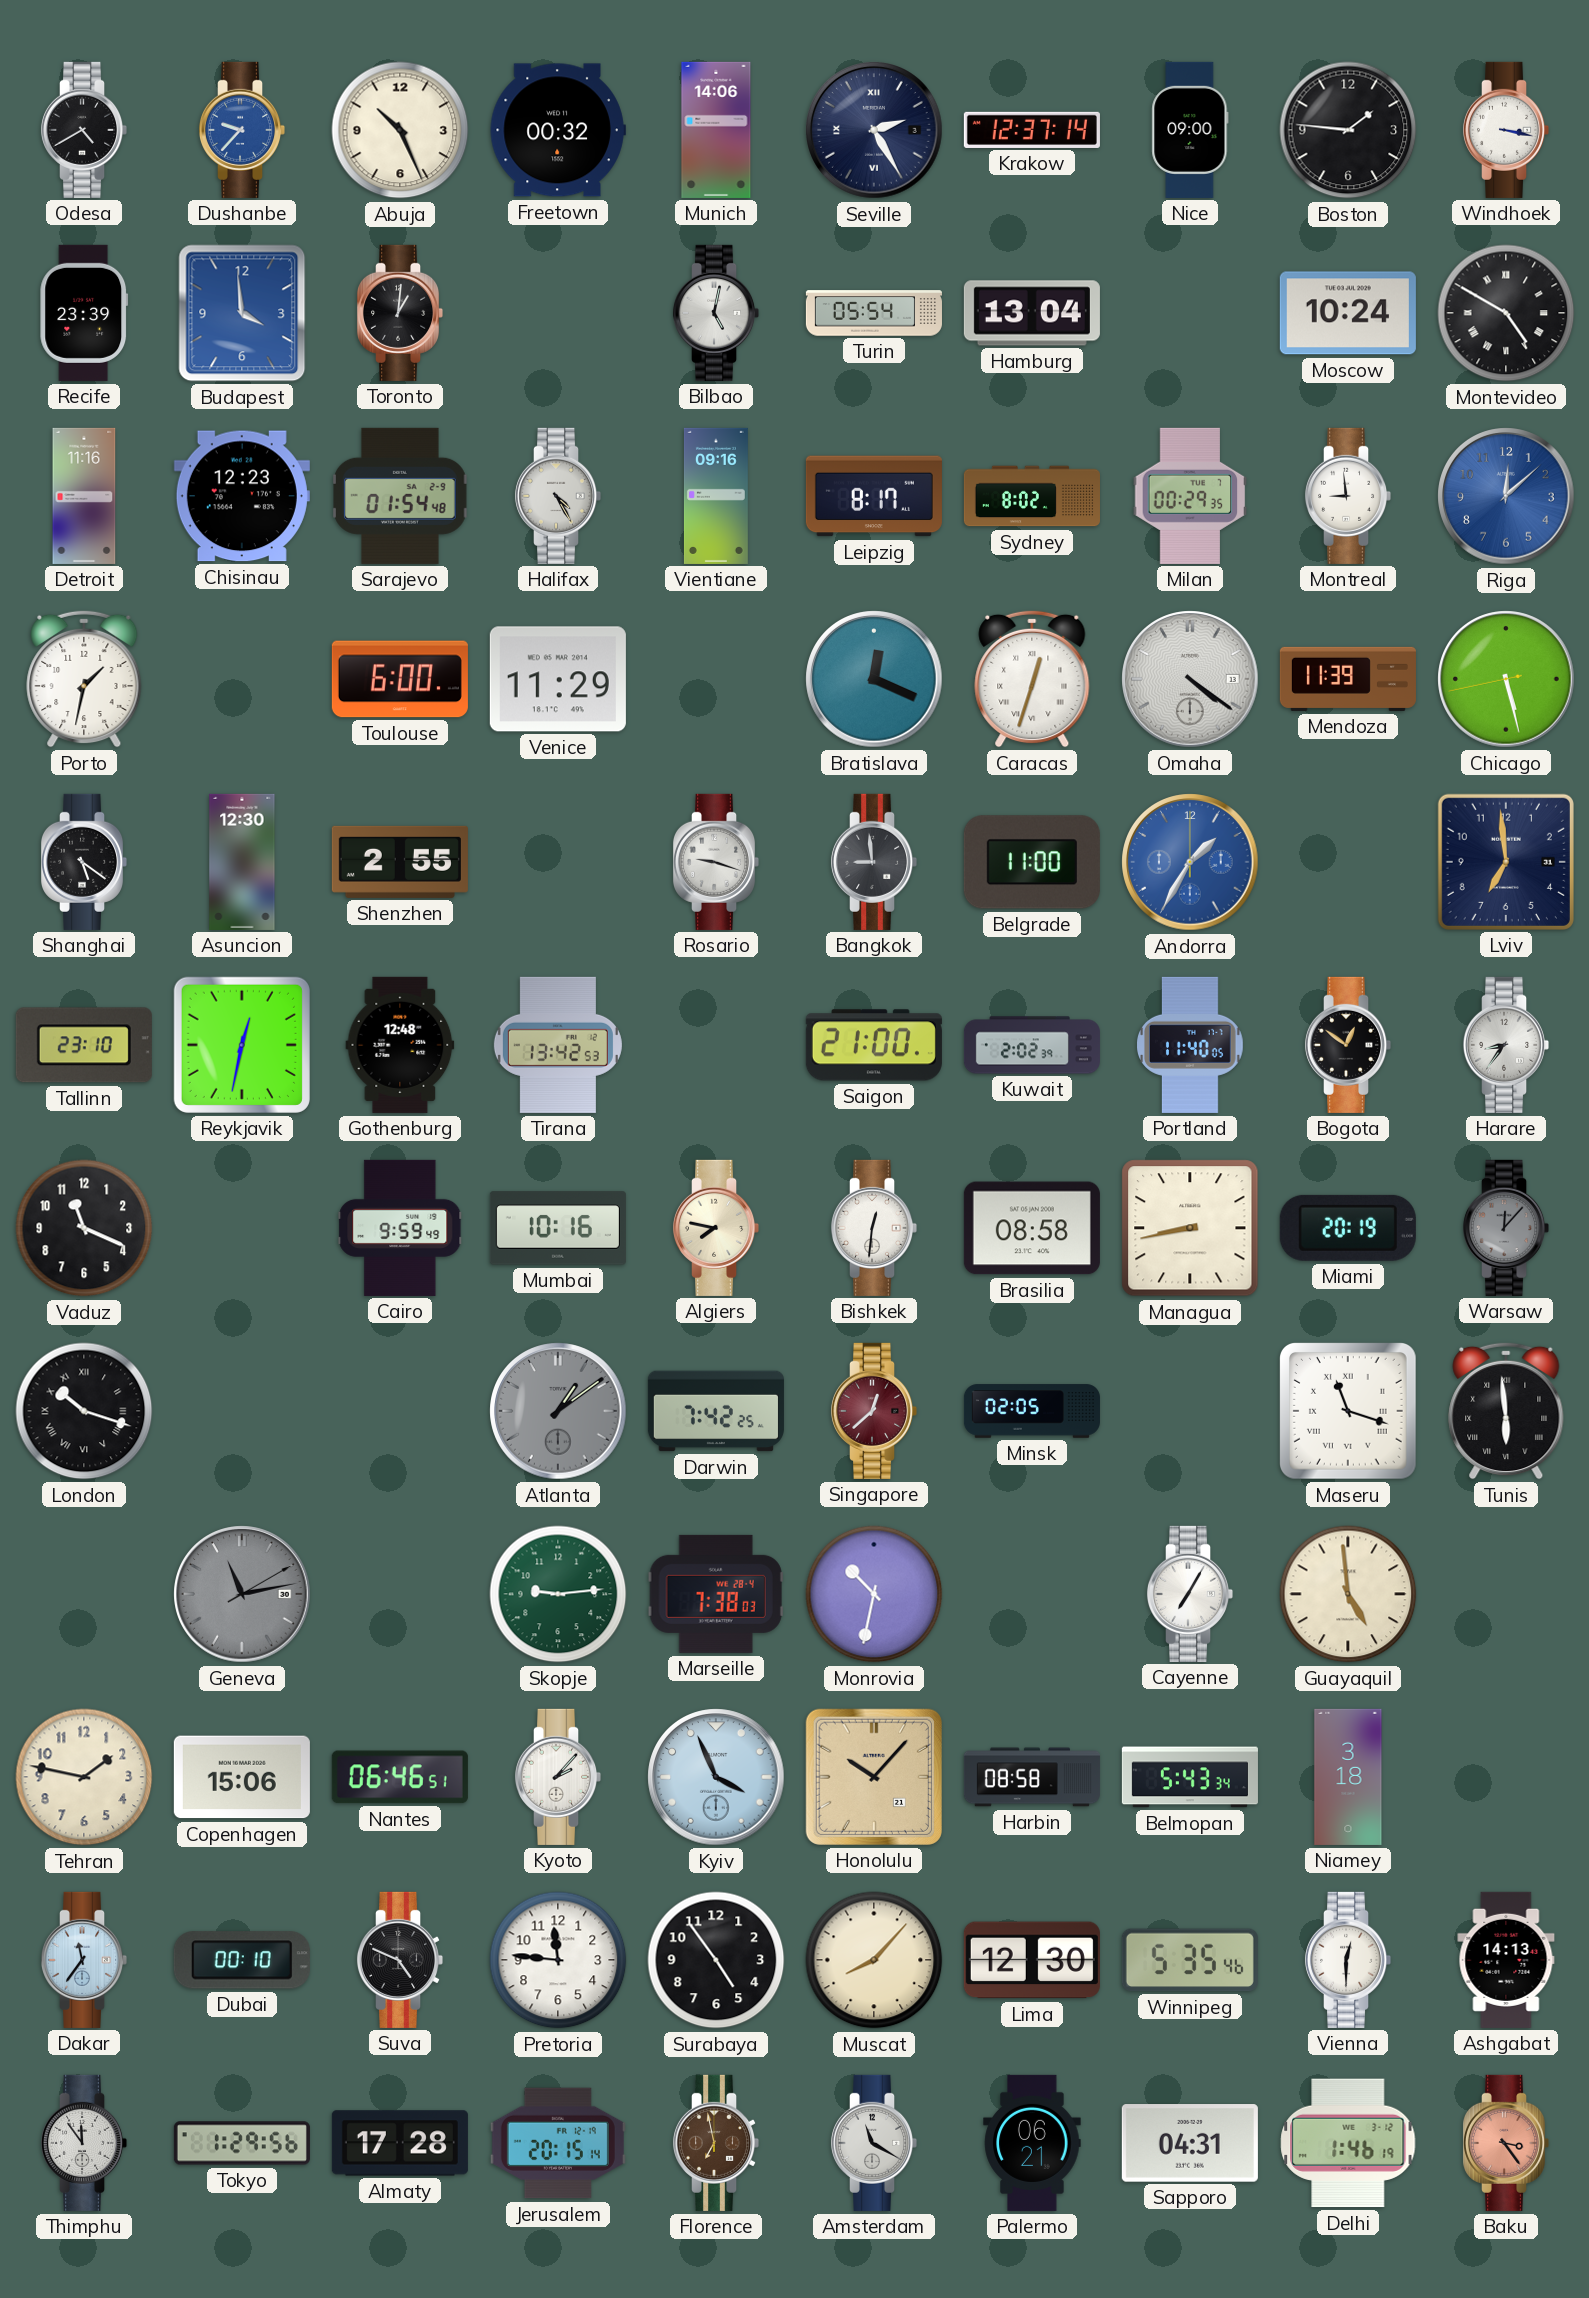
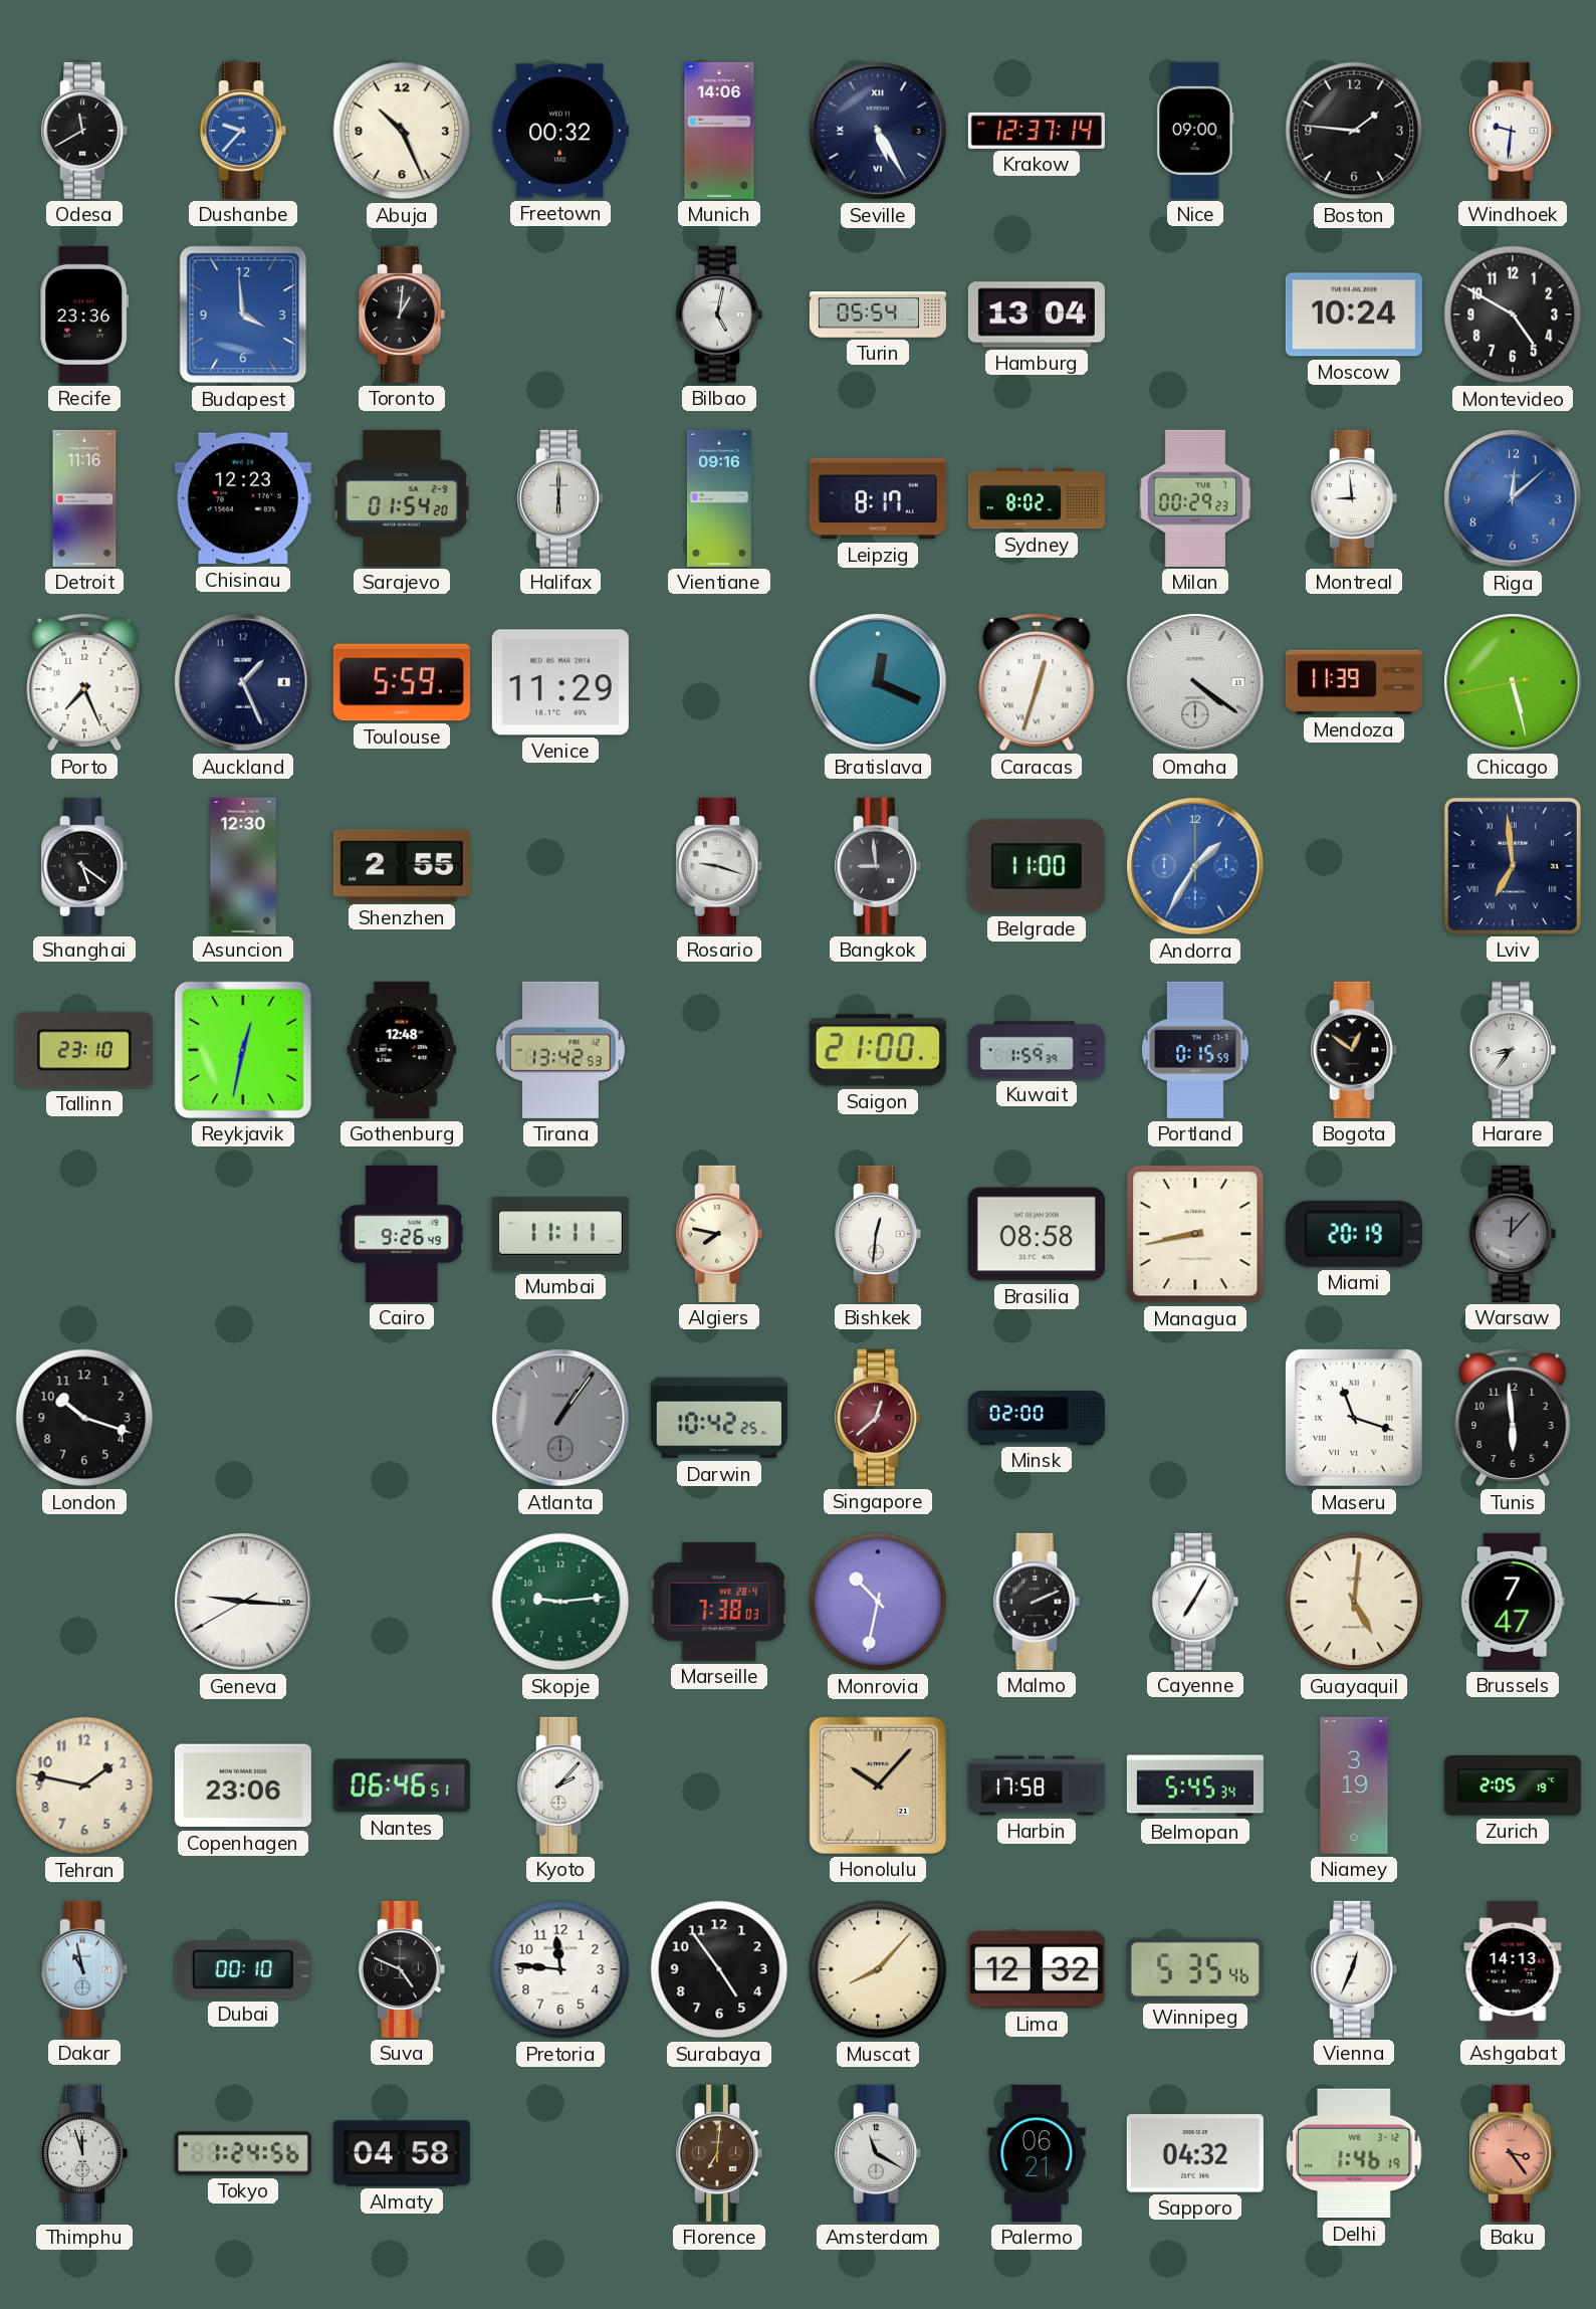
Odesa: 4:40 -> 11:40 (84, 131)
Seville: 2:25 -> 5:25 (878, 131)
Windhoek: 3:17 -> 9:31 (1513, 131)
Recife: 23:39 -> 23:36 (84, 314)
Montevideo numerals: Roman -> Arabic (1513, 314)
Sarajevo: 01:54:48 -> 01:54:20 (402, 498)
Halifax: 4:25 -> 6:00 (560, 498)
Milan: 00:29:35 -> 00:29:23 (1195, 498)
Porto: 1:32 -> 7:26 (84, 682)
Auckland: none -> 1:26 (243, 682)
Toulouse: 6:00 -> 5:59 (402, 682)
Lviv numerals: Arabic -> Roman (1513, 866)
Kuwait: 2:02 -> 1:59 (1037, 1050)
Portland: 11:40 -> 0:15 (1196, 1050)
Vaduz: 11:19 -> none (84, 1228)
Cairo: 9:59 -> 9:26 (402, 1234)
Mumbai: 10:16 -> 11:11 (560, 1234)
London numerals: Roman -> Arabic (84, 1418)
Atlanta: 1:09 -> 1:06 (560, 1418)
Darwin: 7:42 -> 10:42 (719, 1418)
Minsk: 02:05 -> 02:00 (1037, 1418)
Tunis numerals: Roman -> Arabic (1513, 1418)
Geneva: 11:13 -> 9:15 (243, 1602)
Geneva dial: grey -> white (243, 1602)
Malmo: none -> 2:11 (1037, 1602)
Guayaquil: 4:59 -> 5:01 (1354, 1602)
Brussels: none -> 7:47 (1513, 1602)
Copenhagen: 15:06 -> 23:06 (243, 1786)
Kyiv: 3:56 -> none (716, 1777)
Harbin: 08:58 -> 17:58 (1037, 1786)
Belmopan: 5:43 -> 5:45 (1195, 1786)
Niamey: 3:18 -> 3:19 (1354, 1786)
Zurich: none -> 2:05 (1513, 1786)
Dakar: 11:36 -> 10:58 (84, 1969)
Lima: 12:30 -> 12:32 (1037, 1969)
Vienna: 12:30 -> 12:34 (1354, 1969)
Thimphu: 11:54 -> 11:57 (84, 2153)
Tokyo: 1:29 -> 1:24 (243, 2153)
Almaty: 17:28 -> 04:58 (402, 2153)
Jerusalem: 20:15 -> none (558, 2143)
Florence: 6:58 -> 7:01 (719, 2153)
Sapporo: 04:31 -> 04:32 (1195, 2153)
